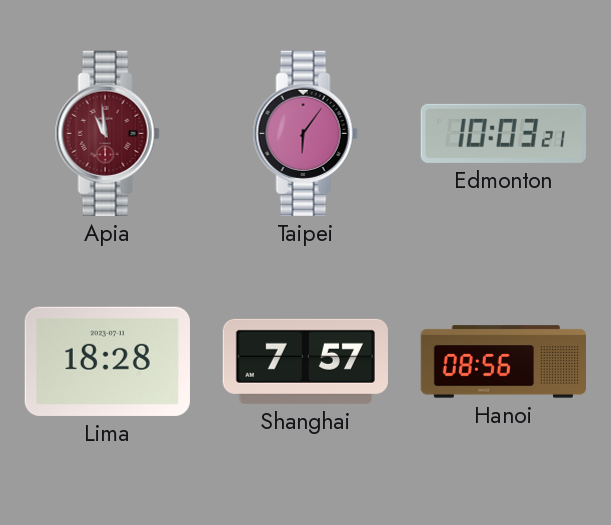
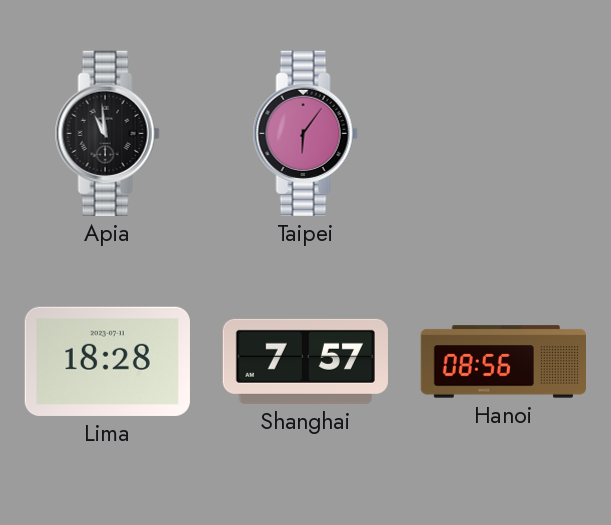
Apia dial: burgundy -> black (107, 133)
Edmonton: 10:03 -> none (503, 133)
